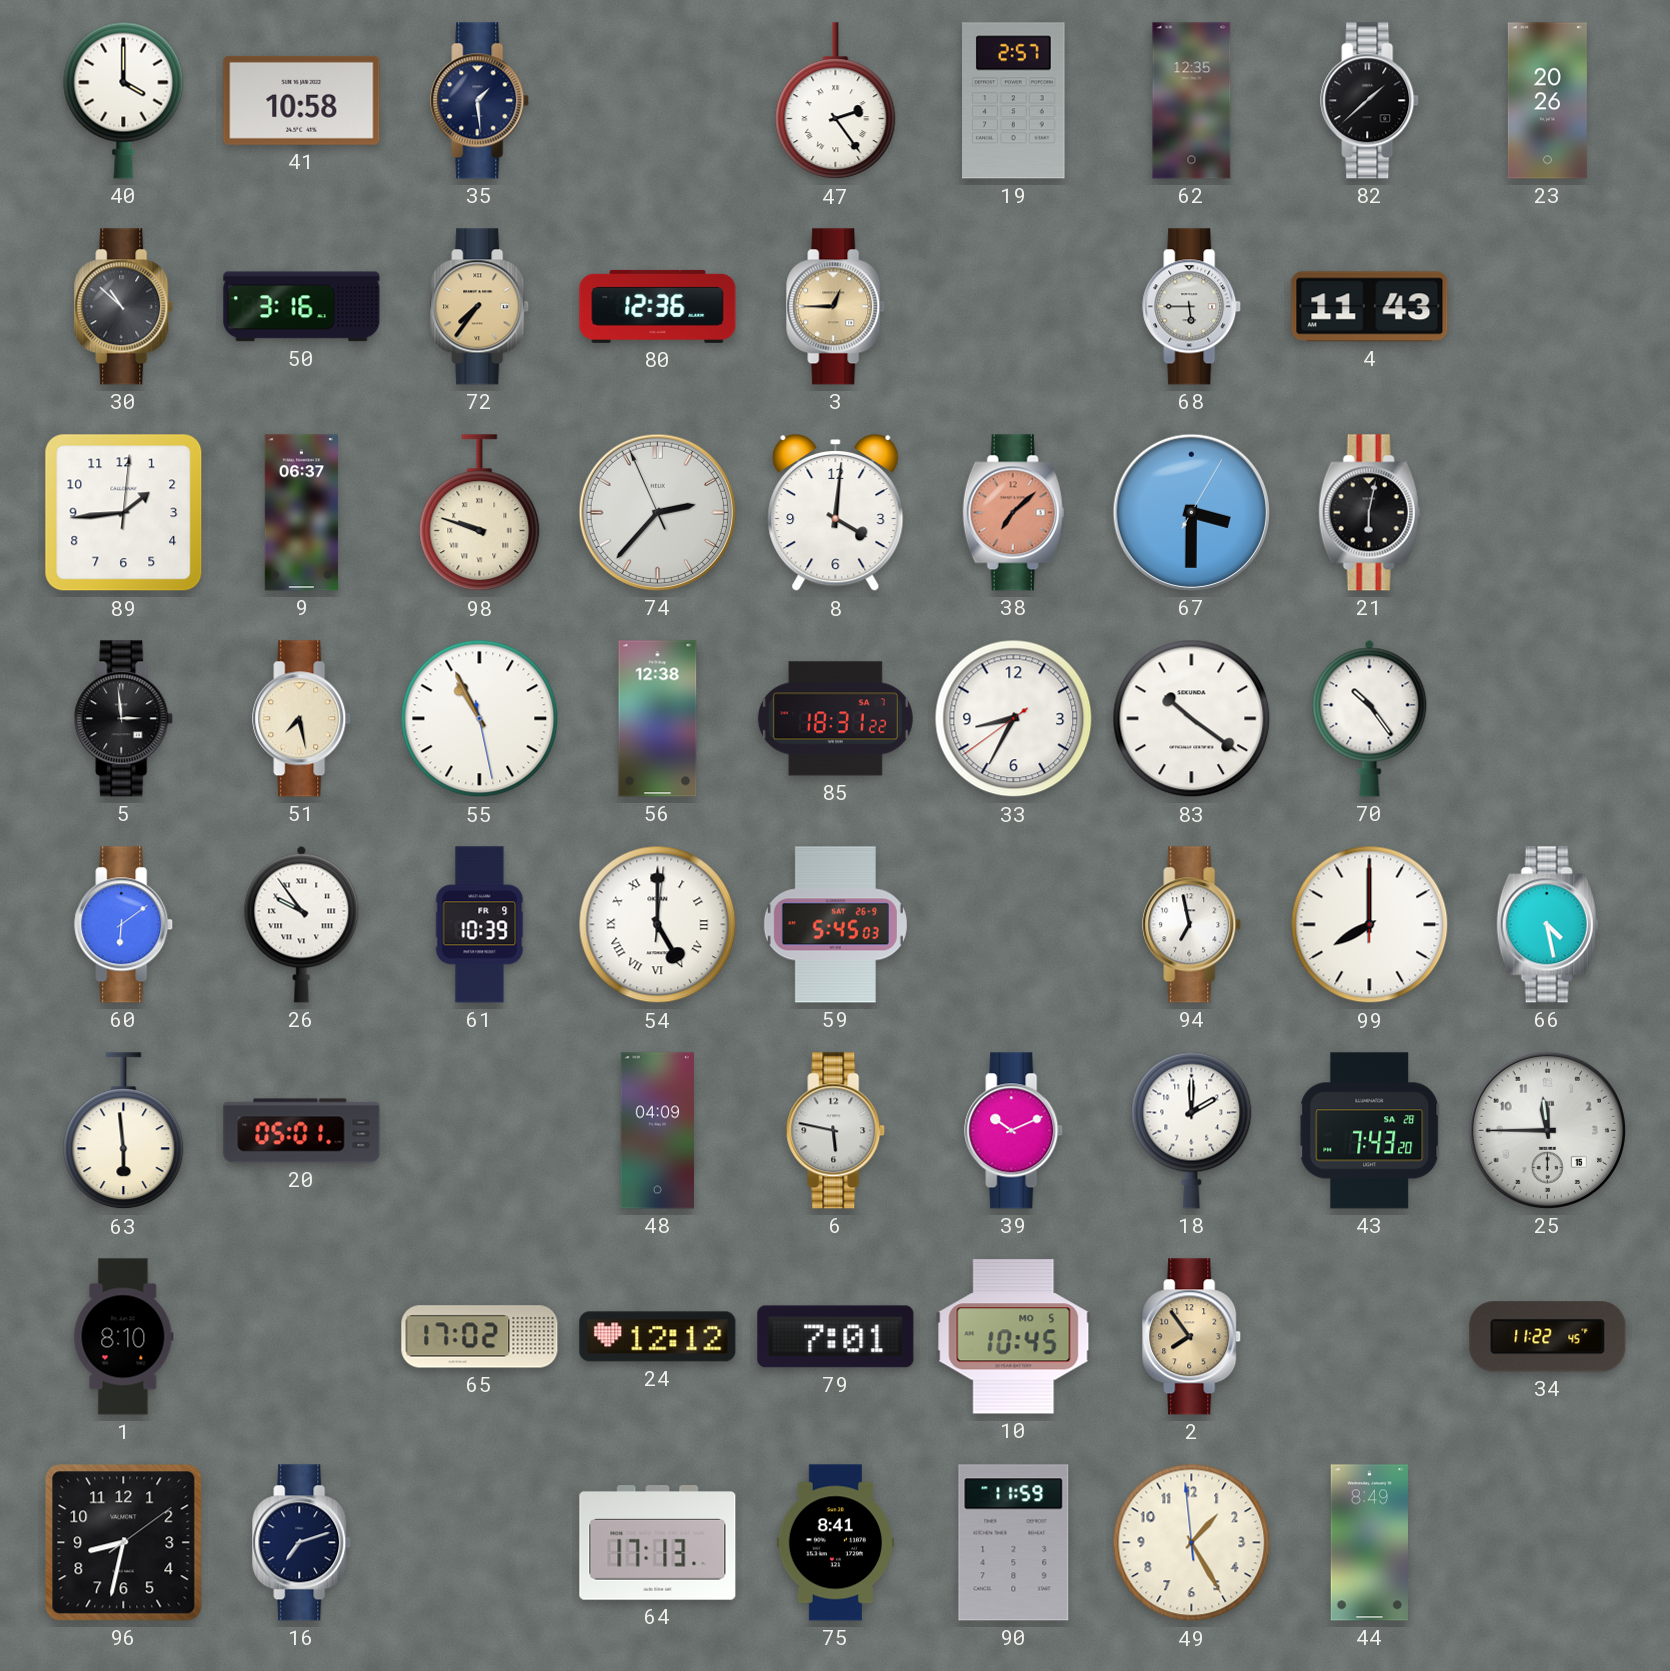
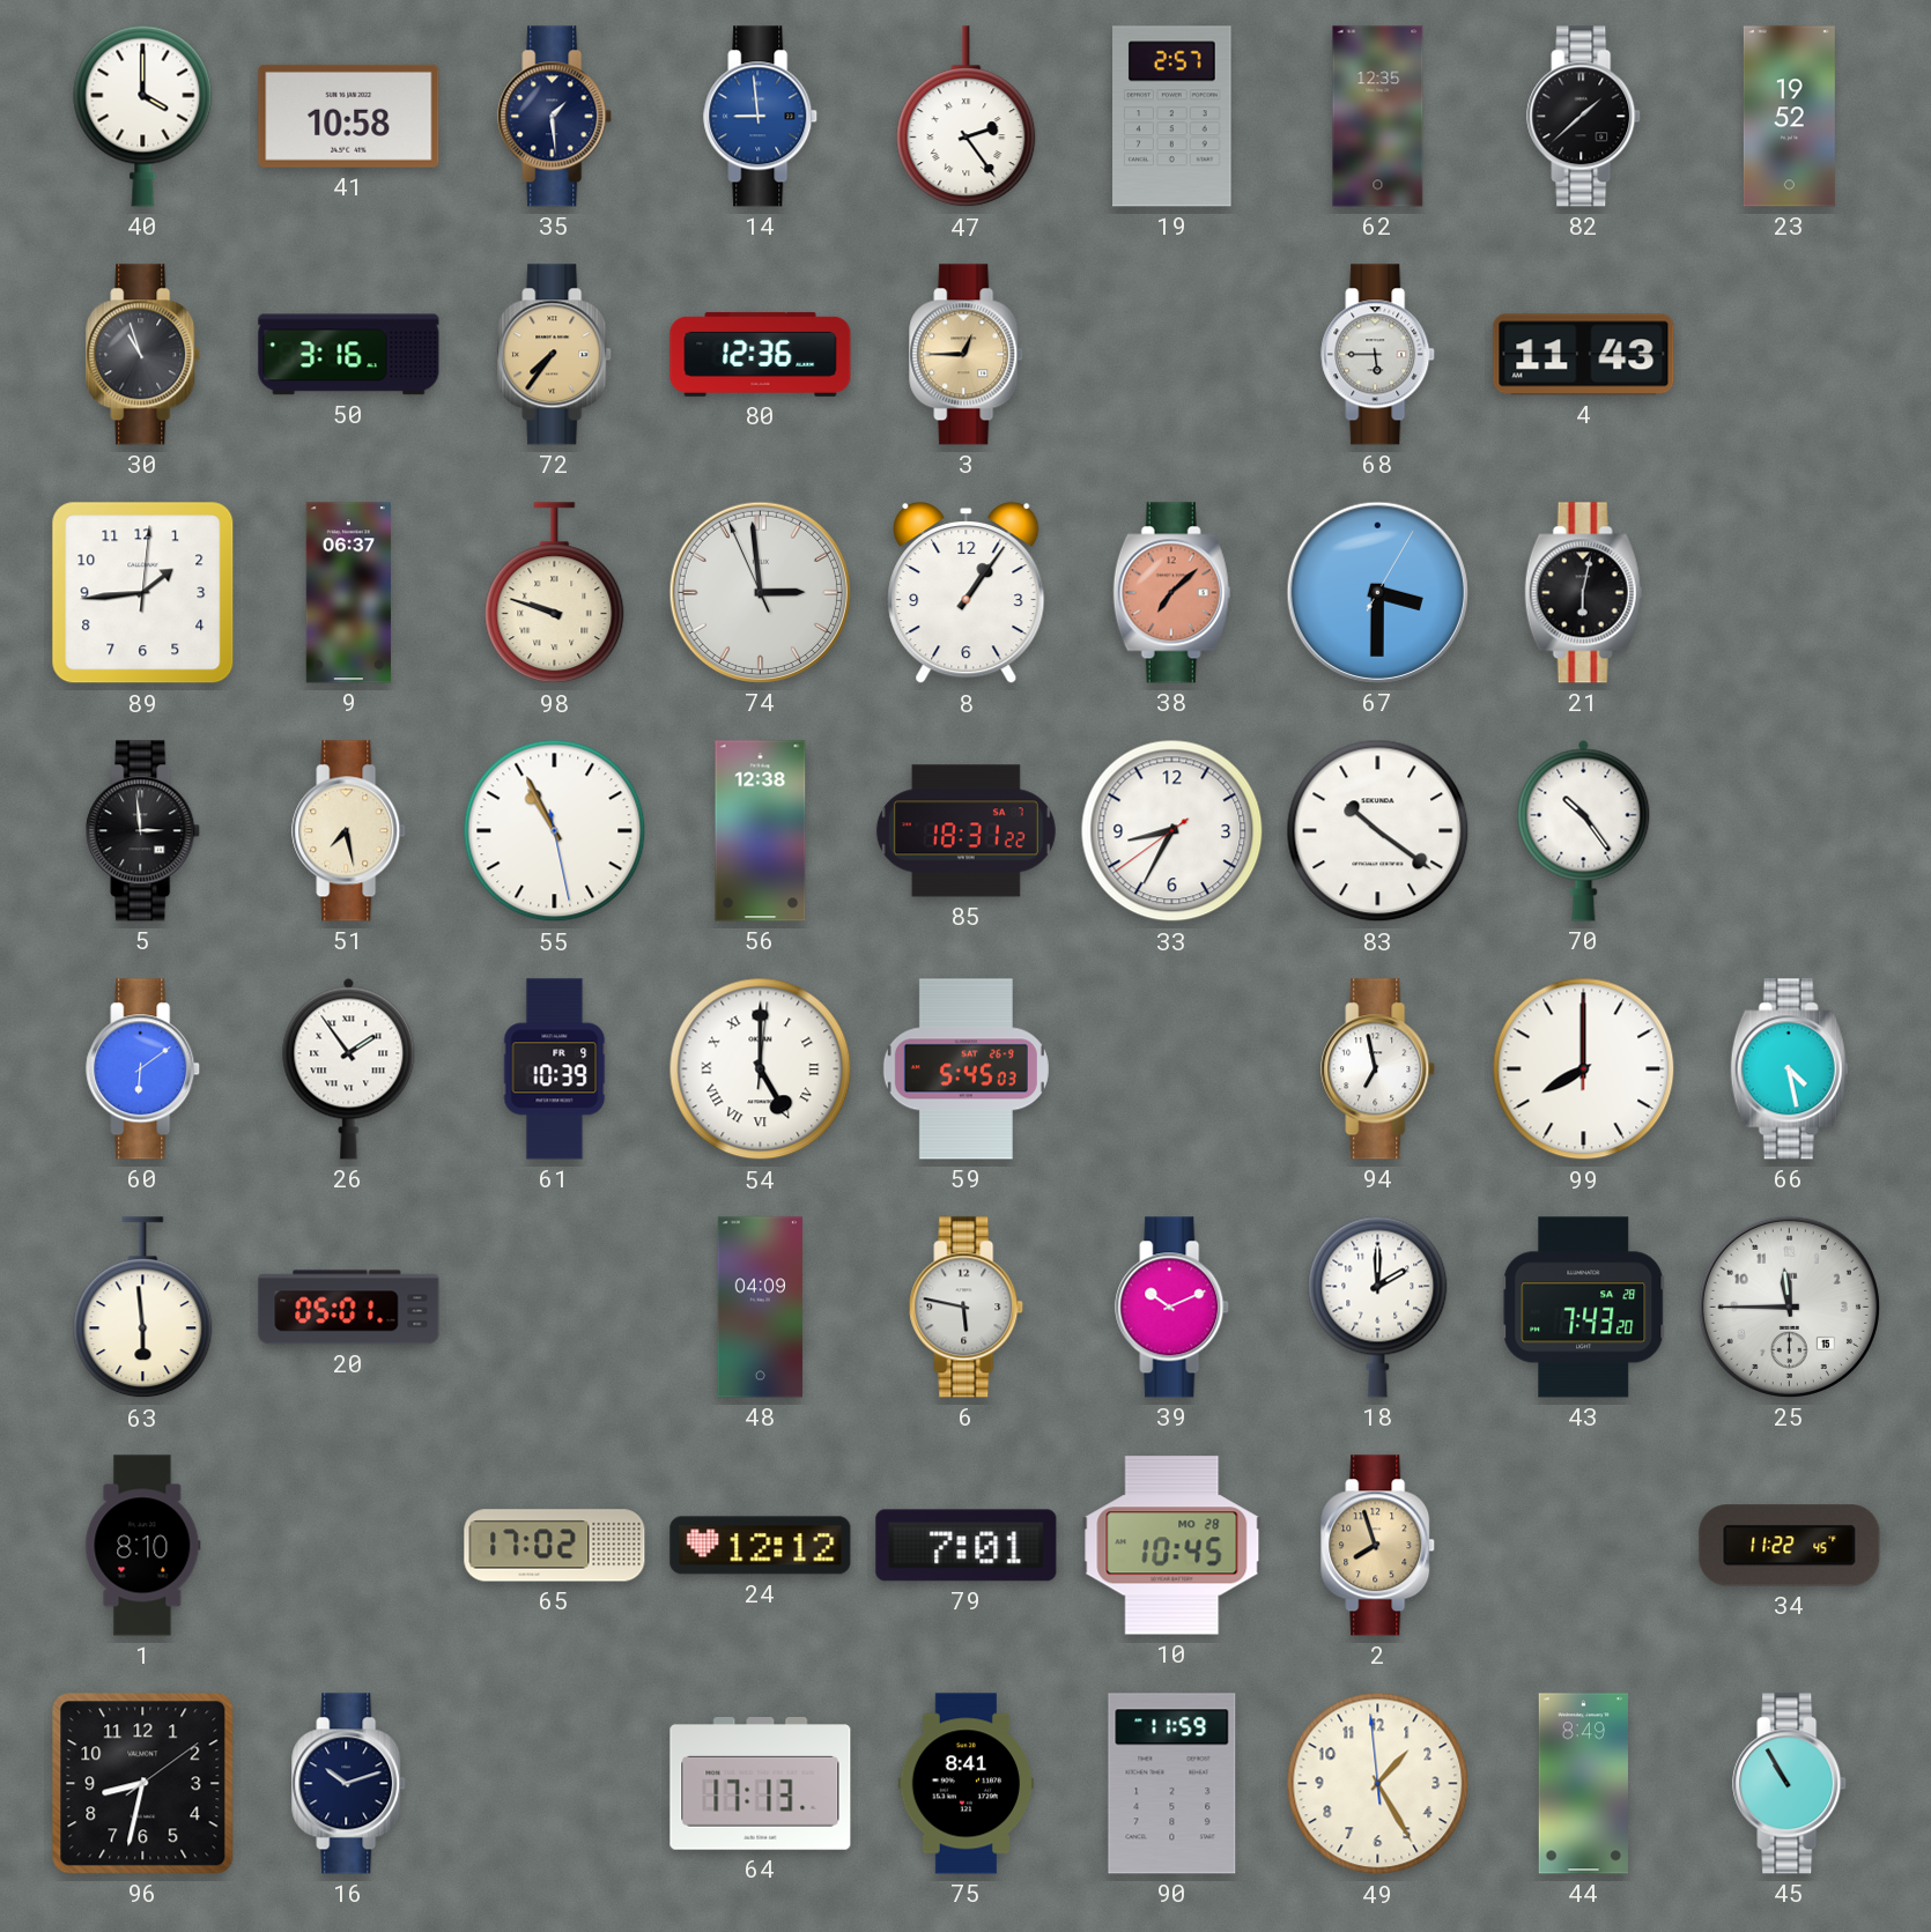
14: none -> 8:59 (761, 117)
23: 20:26 -> 19:52 (1789, 117)
30: 10:52 -> 10:57 (143, 355)
74: 2:36 -> 2:58 (760, 592)
8: 4:01 -> 1:06 (967, 593)
26: 9:54 -> 1:54 (349, 1068)
10 date: MO 5 -> MO 28 (1172, 1546)
2: 7:54 -> 7:57 (1378, 1546)
16: 7:12 -> 10:12 (349, 1784)
45: none -> 10:55 (1790, 1784)
